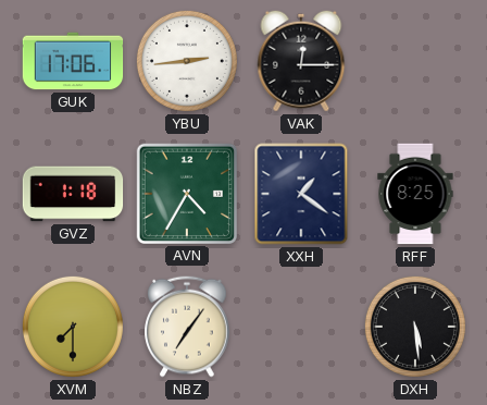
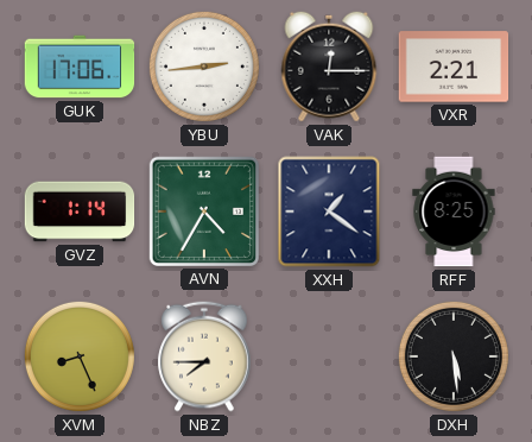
VXR: none -> 2:21 (454, 67)
GVZ: 1:18 -> 1:14 (80, 211)
XVM: 7:30 -> 8:26 (80, 356)
NBZ: 7:06 -> 7:45 (204, 356)
